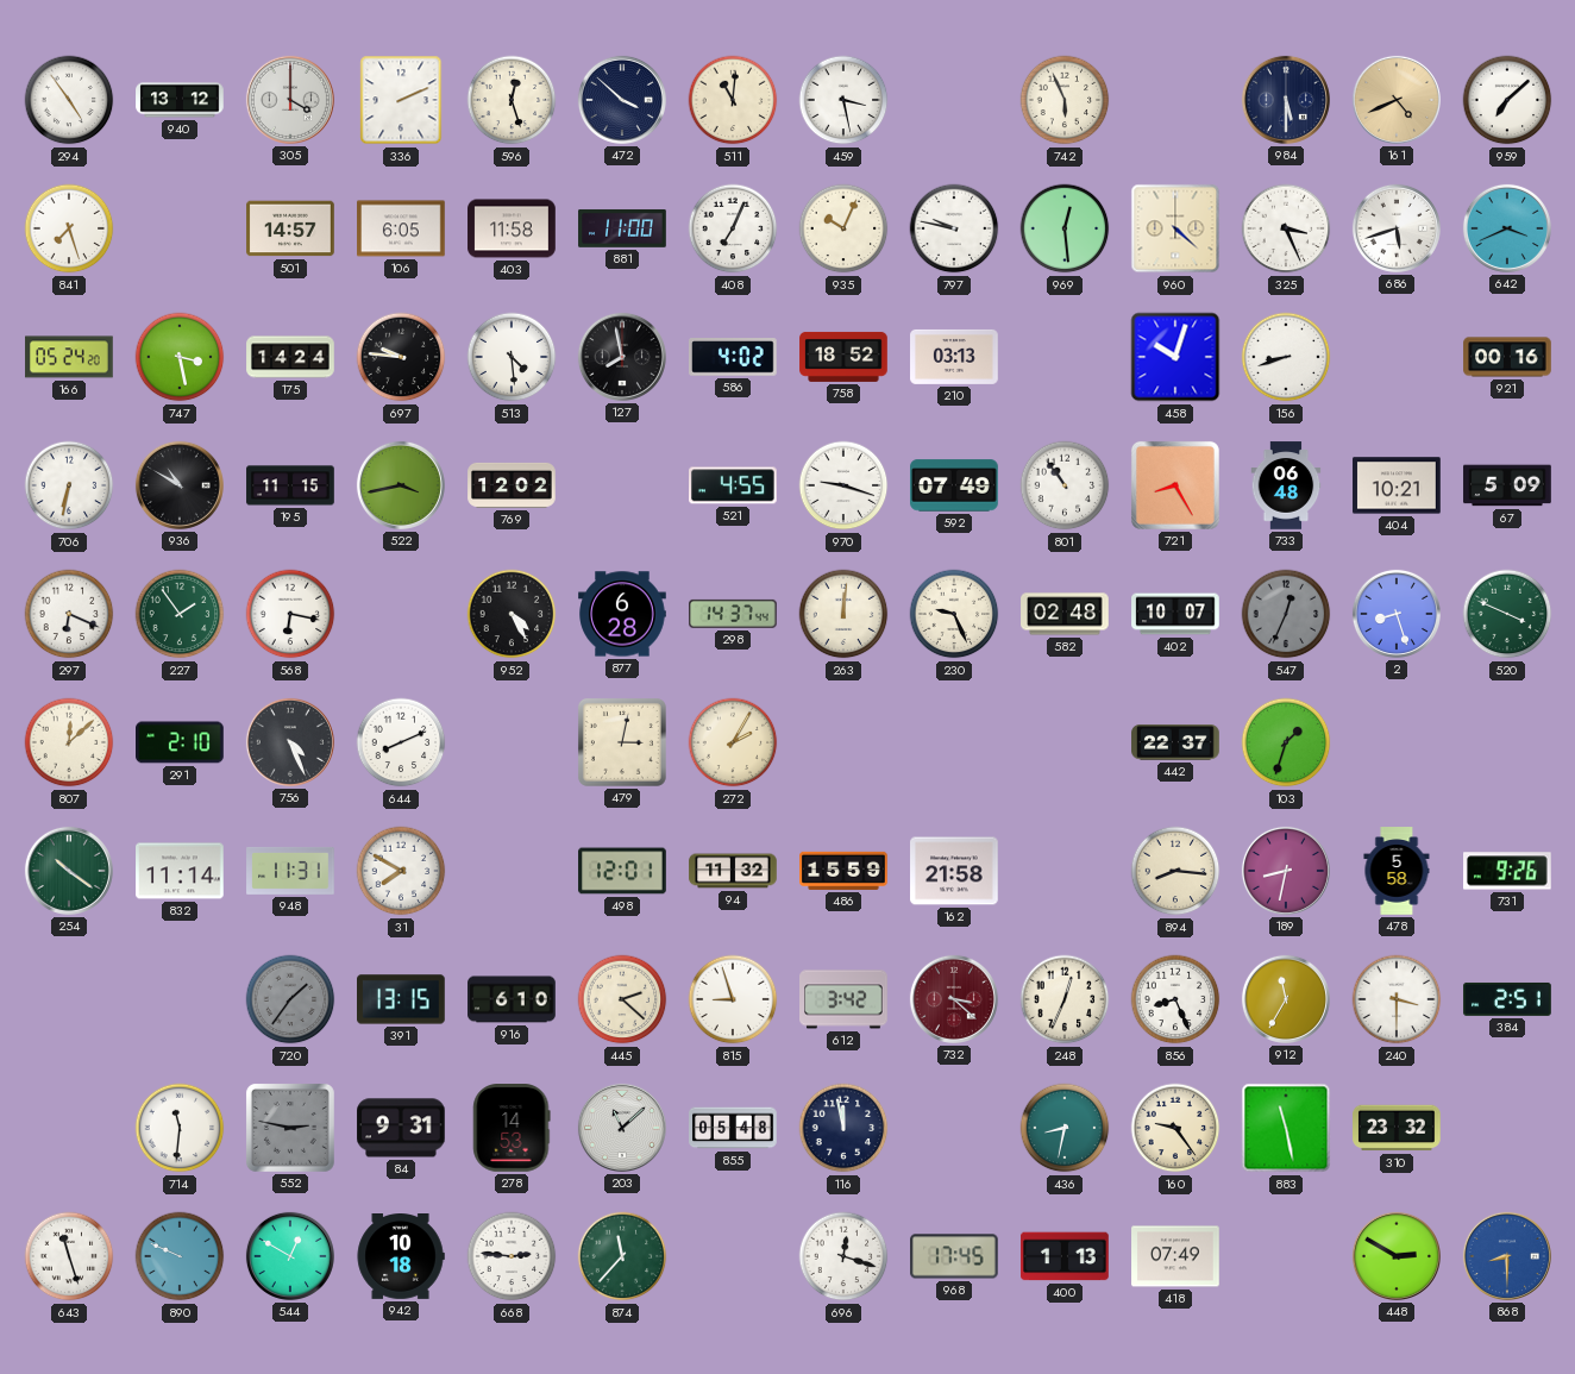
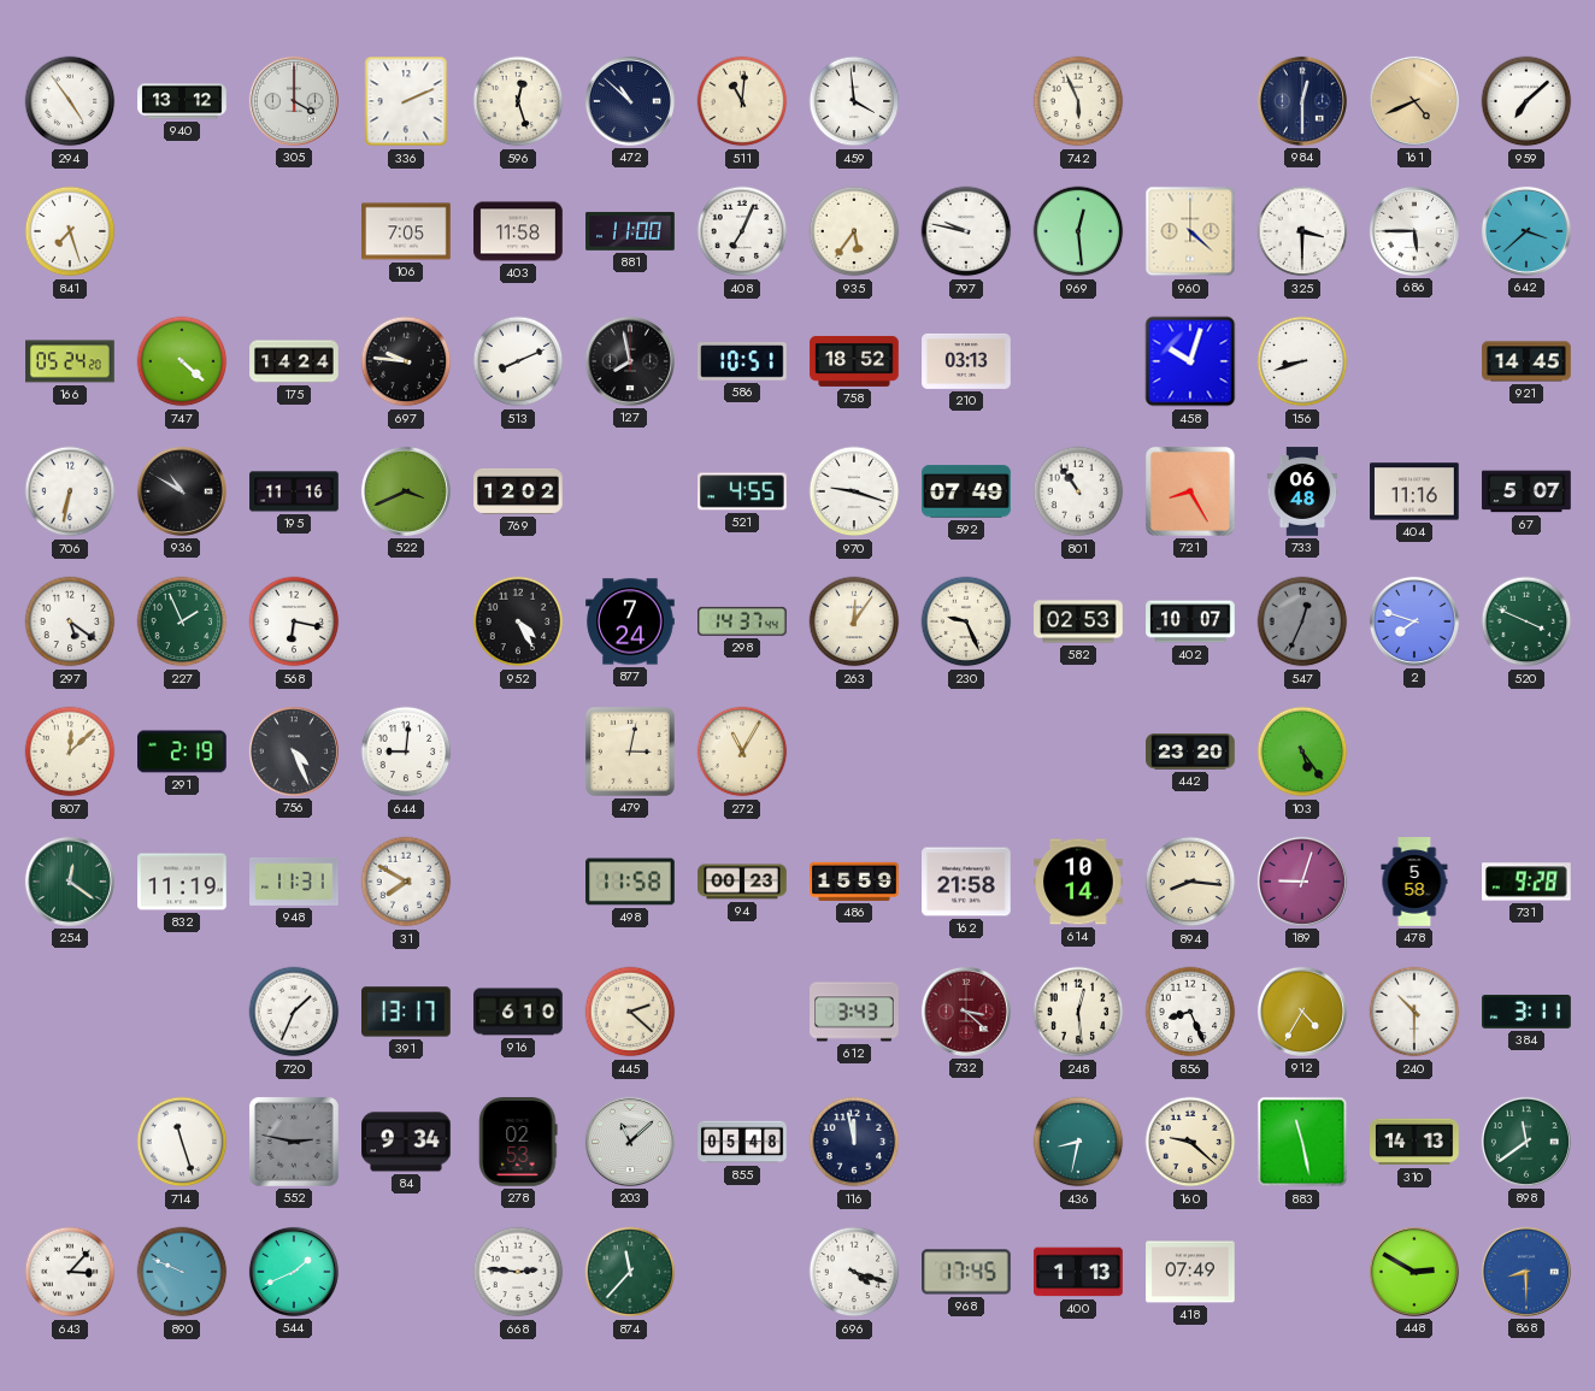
472: 3:52 -> 10:52 (630, 101)
459: 3:28 -> 3:59 (854, 101)
984: 5:30 -> 12:30 (1302, 101)
501: 14:57 -> none (290, 228)
106: 6:05 -> 7:05 (406, 231)
935: 10:04 -> 5:36 (854, 231)
325: 3:26 -> 3:30 (1302, 231)
686: 5:42 -> 5:45 (1414, 231)
642: 3:41 -> 3:38 (1526, 231)
747: 3:28 -> 4:22 (182, 361)
513: 4:29 -> 8:11 (518, 361)
586: 4:02 -> 10:51 (743, 363)
921: 00:16 -> 14:45 (1526, 361)
195: 11:15 -> 11:16 (294, 491)
522: 3:43 -> 3:41 (406, 491)
404: 10:21 -> 11:16 (1414, 491)
67: 5:09 -> 5:07 (1526, 491)
297: 6:19 -> 5:21 (70, 621)
227: 1:54 -> 1:56 (182, 621)
877: 6:28 -> 7:24 (630, 621)
263: 12:01 -> 12:06 (854, 621)
582: 02:48 -> 02:53 (1078, 621)
2: 8:27 -> 7:48 (1414, 621)
291: 2:10 -> 2:19 (183, 752)
644: 8:11 -> 9:01 (406, 752)
272: 2:05 -> 11:05 (742, 752)
442: 22:37 -> 23:20 (1190, 752)
103: 1:33 -> 5:24 (1302, 752)
254: 10:21 -> 12:21 (70, 882)
832: 11:14 -> 11:19 (182, 882)
498: 12:01 -> 11:58 (630, 882)
94: 11:32 -> 00:23 (742, 882)
614: none -> 10:14 (1078, 882)
189: 8:32 -> 9:03 (1302, 882)
731: 9:26 -> 9:28 (1528, 882)
720: 1:36 -> 1:34 (294, 1012)
720 dial: grey -> white (294, 1012)
391: 13:15 -> 13:17 (407, 1012)
815: 8:57 -> none (733, 999)
612: 3:42 -> 3:43 (854, 1012)
248: 12:34 -> 12:29 (1078, 1012)
912: 11:35 -> 4:35 (1302, 1012)
240: 3:30 -> 10:30 (1414, 1012)
384: 2:51 -> 3:11 (1526, 1012)
714: 11:31 -> 11:27 (182, 1142)
84: 9:31 -> 9:34 (407, 1142)
278: 14:53 -> 02:53 (518, 1143)
160: 9:24 -> 9:22 (1190, 1142)
310: 23:32 -> 14:13 (1414, 1142)
898: none -> 11:39 (1526, 1142)
643: 11:27 -> 3:07 (70, 1272)
544: 12:50 -> 1:41 (294, 1272)
942: 10:18 -> none (401, 1257)
696: 12:18 -> 4:18 (854, 1272)
